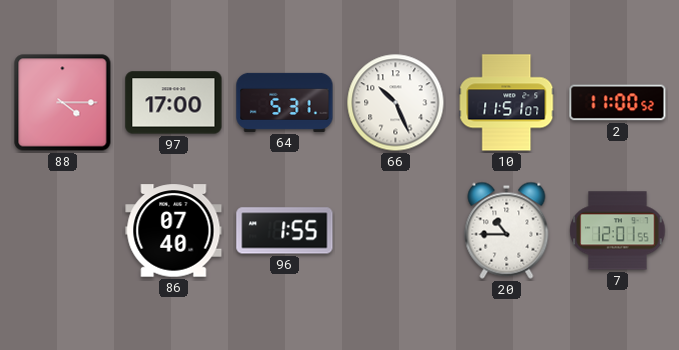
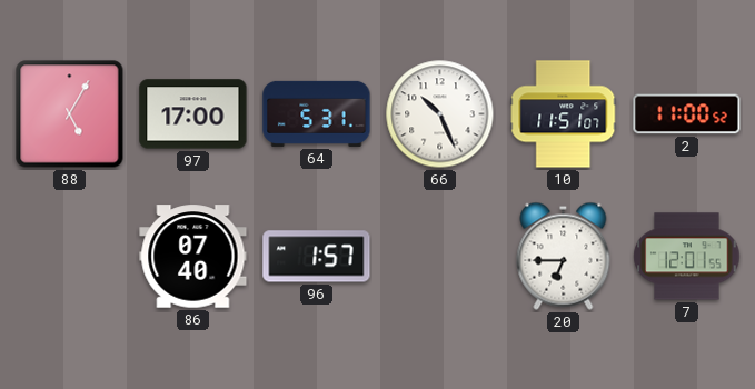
88: 4:15 -> 5:05 (70, 114)
96: 1:55 -> 1:57 (317, 257)
20: 10:45 -> 6:45 (564, 256)
